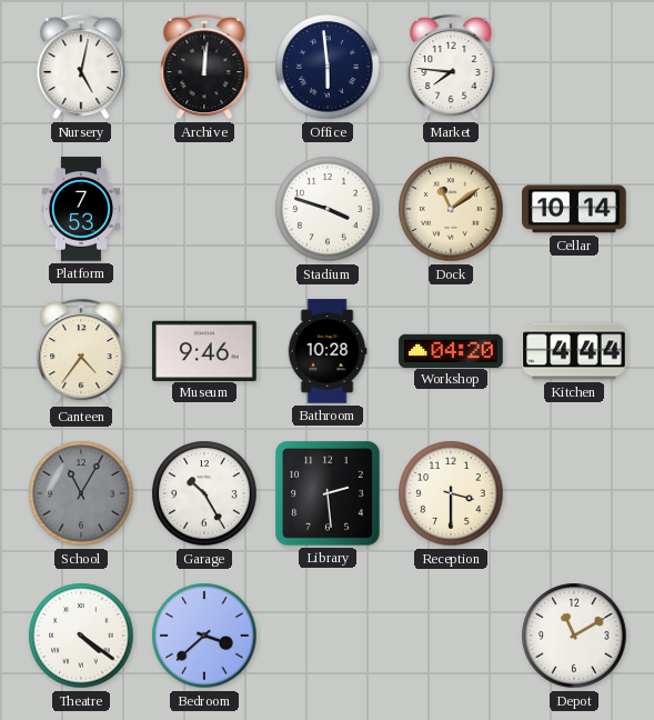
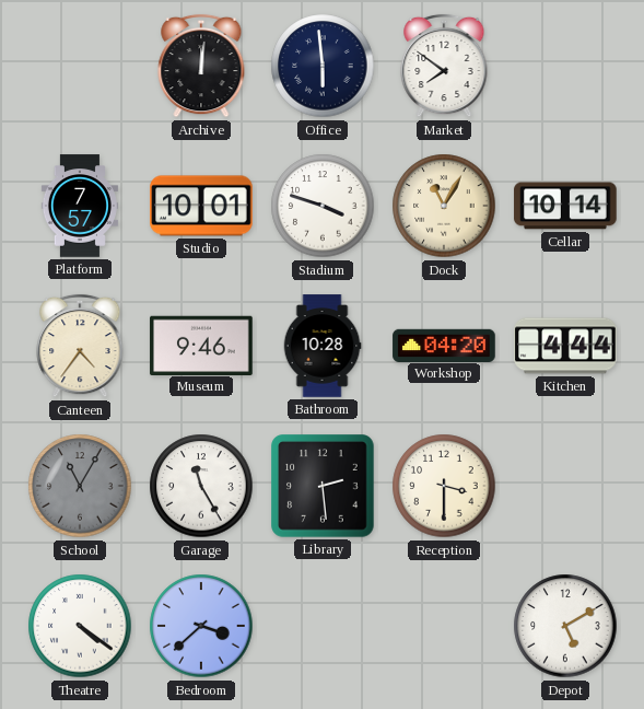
Nursery: 5:02 -> none (81, 67)
Market: 7:46 -> 7:51 (444, 66)
Platform: 7:53 -> 7:57 (80, 206)
Studio: none -> 10:01 (201, 206)
Dock: 11:09 -> 11:05 (444, 206)
Garage: 10:25 -> 11:25 (201, 486)
Depot: 11:10 -> 5:10 (565, 626)
